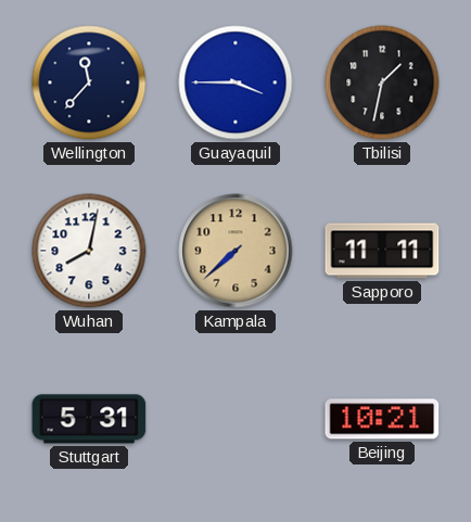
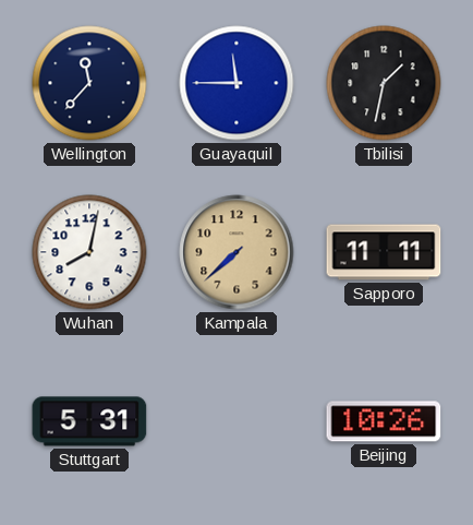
Guayaquil: 3:45 -> 11:45 (237, 83)
Beijing: 10:21 -> 10:26 (384, 421)
